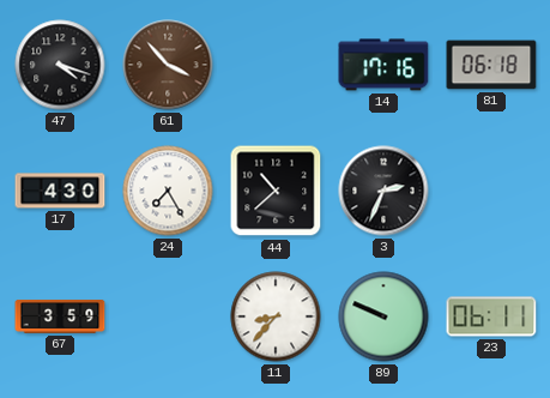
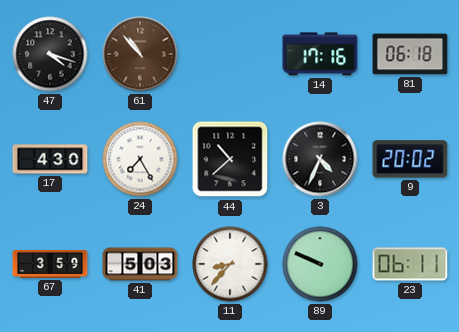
61: 3:53 -> 10:53 (140, 54)
3: 2:34 -> 4:34 (320, 159)
9: none -> 20:02 (410, 159)
41: none -> 5:03 (140, 264)
